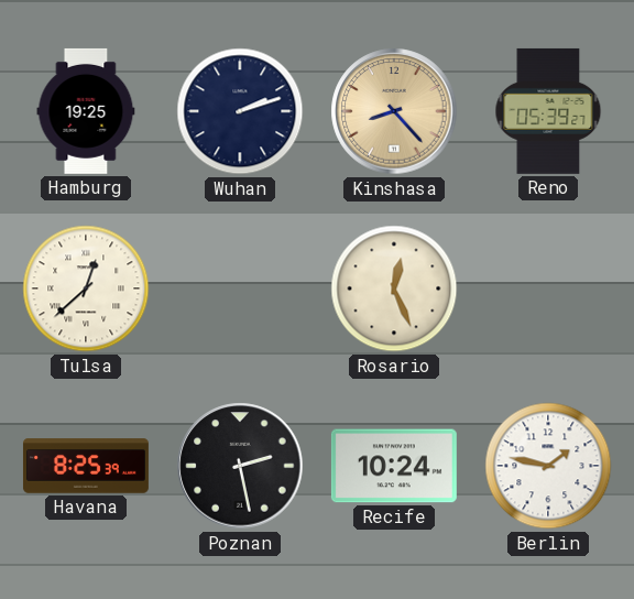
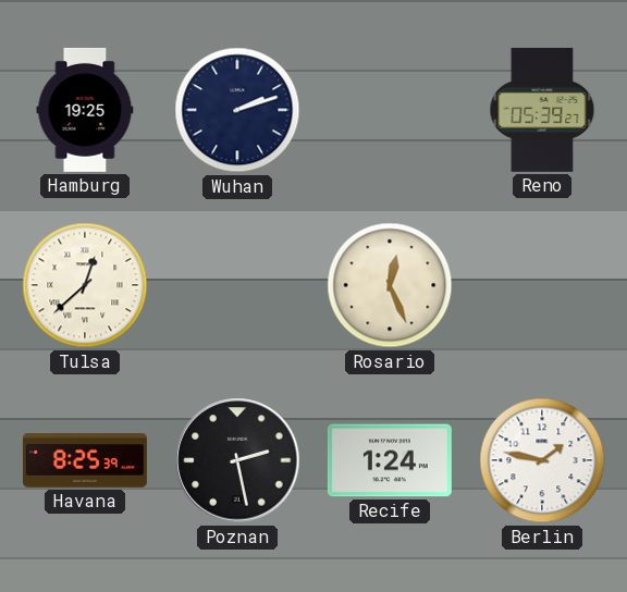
Kinshasa: 8:23 -> none (394, 111)
Recife: 10:24 -> 1:24 (390, 460)
